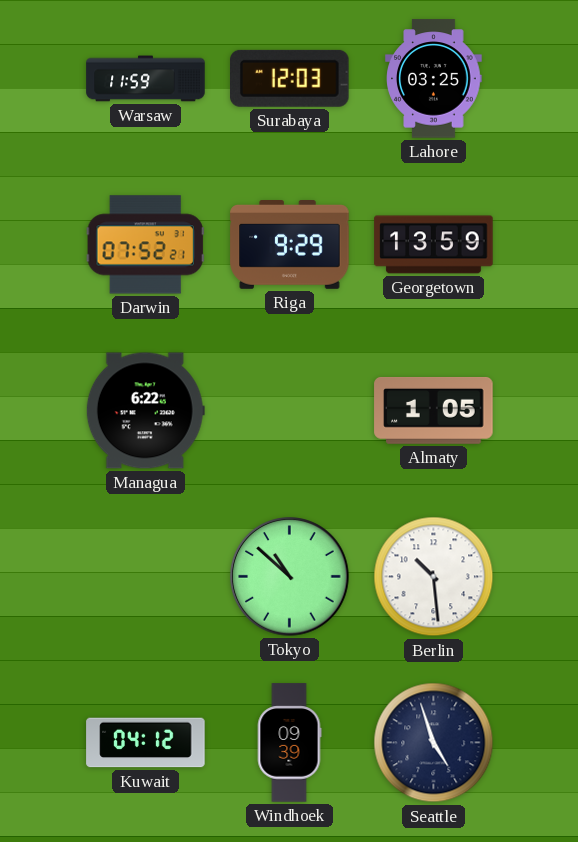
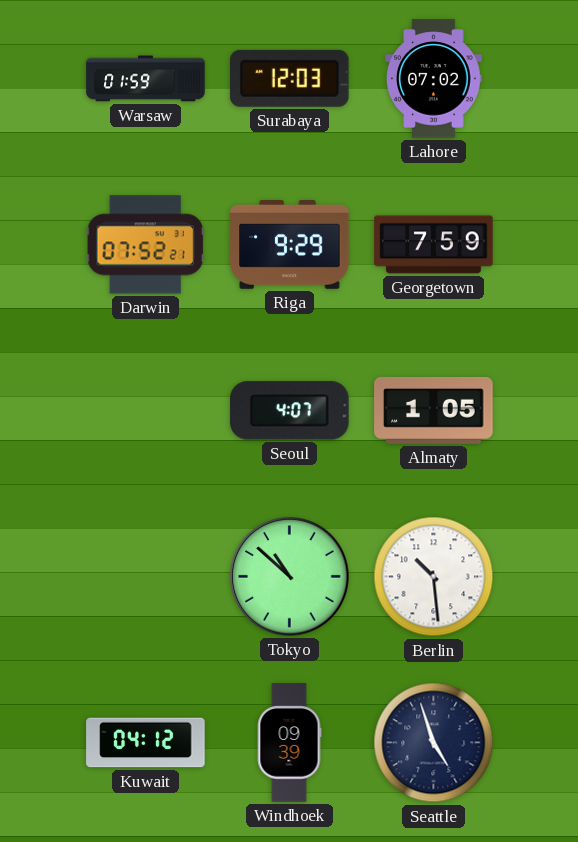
Warsaw: 11:59 -> 01:59 (146, 79)
Lahore: 03:25 -> 07:02 (434, 79)
Georgetown: 13:59 -> 7:59 (434, 245)
Managua: 6:22 -> none (145, 411)
Seoul: none -> 4:07 (290, 411)
